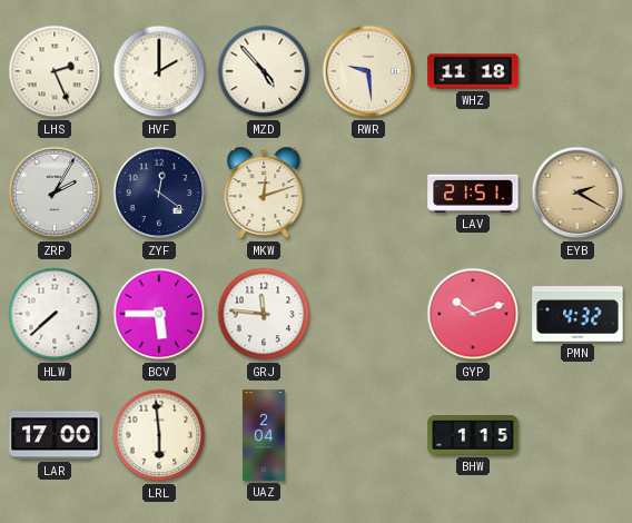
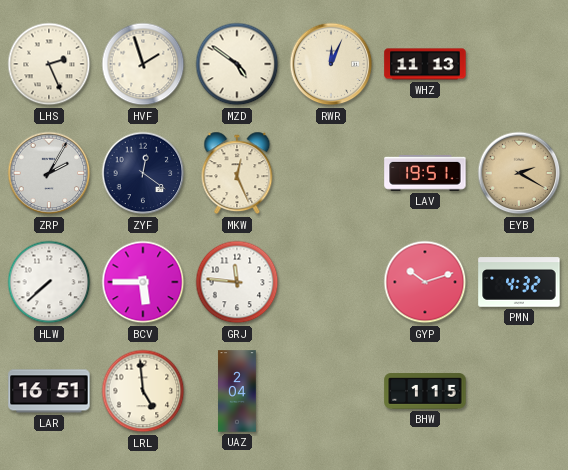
HVF: 2:00 -> 1:57 (143, 64)
MZD: 4:53 -> 4:51 (237, 64)
RWR: 9:29 -> 12:04 (331, 64)
WHZ: 11:18 -> 11:13 (425, 64)
MKW: 12:12 -> 12:26 (237, 173)
LAV: 21:51 -> 19:51 (425, 173)
LAR: 17:00 -> 16:51 (49, 391)
LRL: 5:59 -> 4:59 (143, 391)
